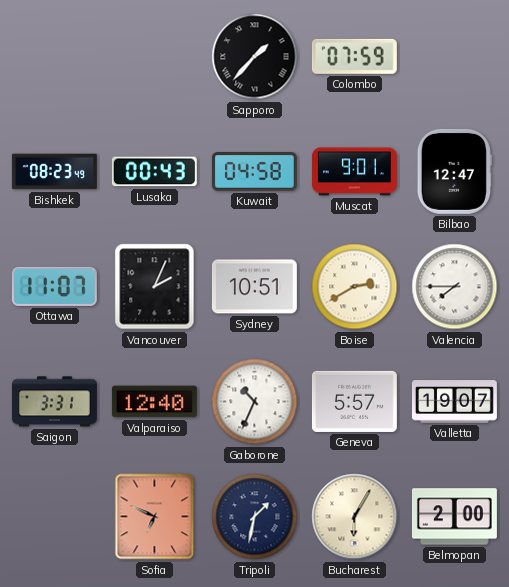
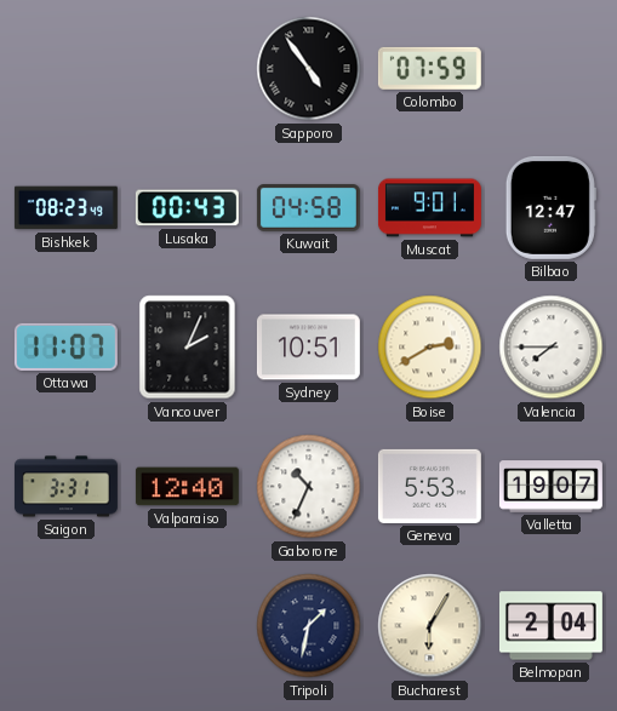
Sapporo: 1:37 -> 4:54 (309, 69)
Geneva: 5:57 -> 5:53 (429, 486)
Sofia: 6:49 -> none (155, 517)
Belmopan: 2:00 -> 2:04 (550, 626)
